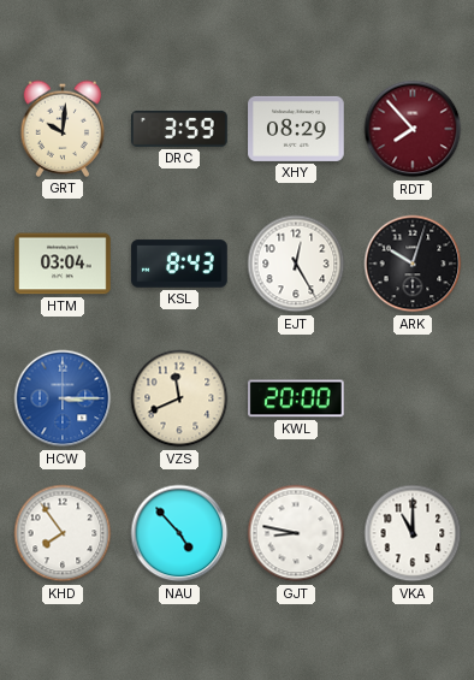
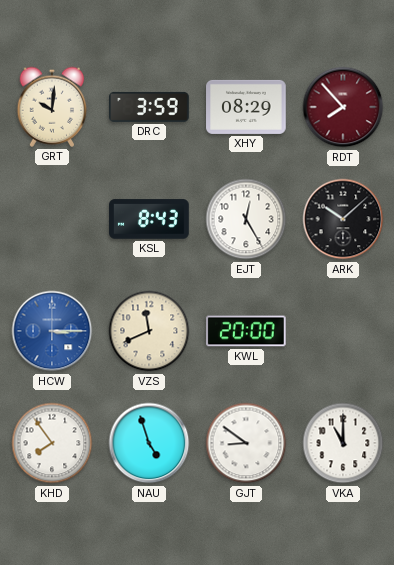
HTM: 03:04 -> none (63, 264)
ARK: 10:03 -> 10:08 (343, 219)
NAU: 4:53 -> 4:57 (149, 443)
GJT: 8:47 -> 8:51 (246, 443)
